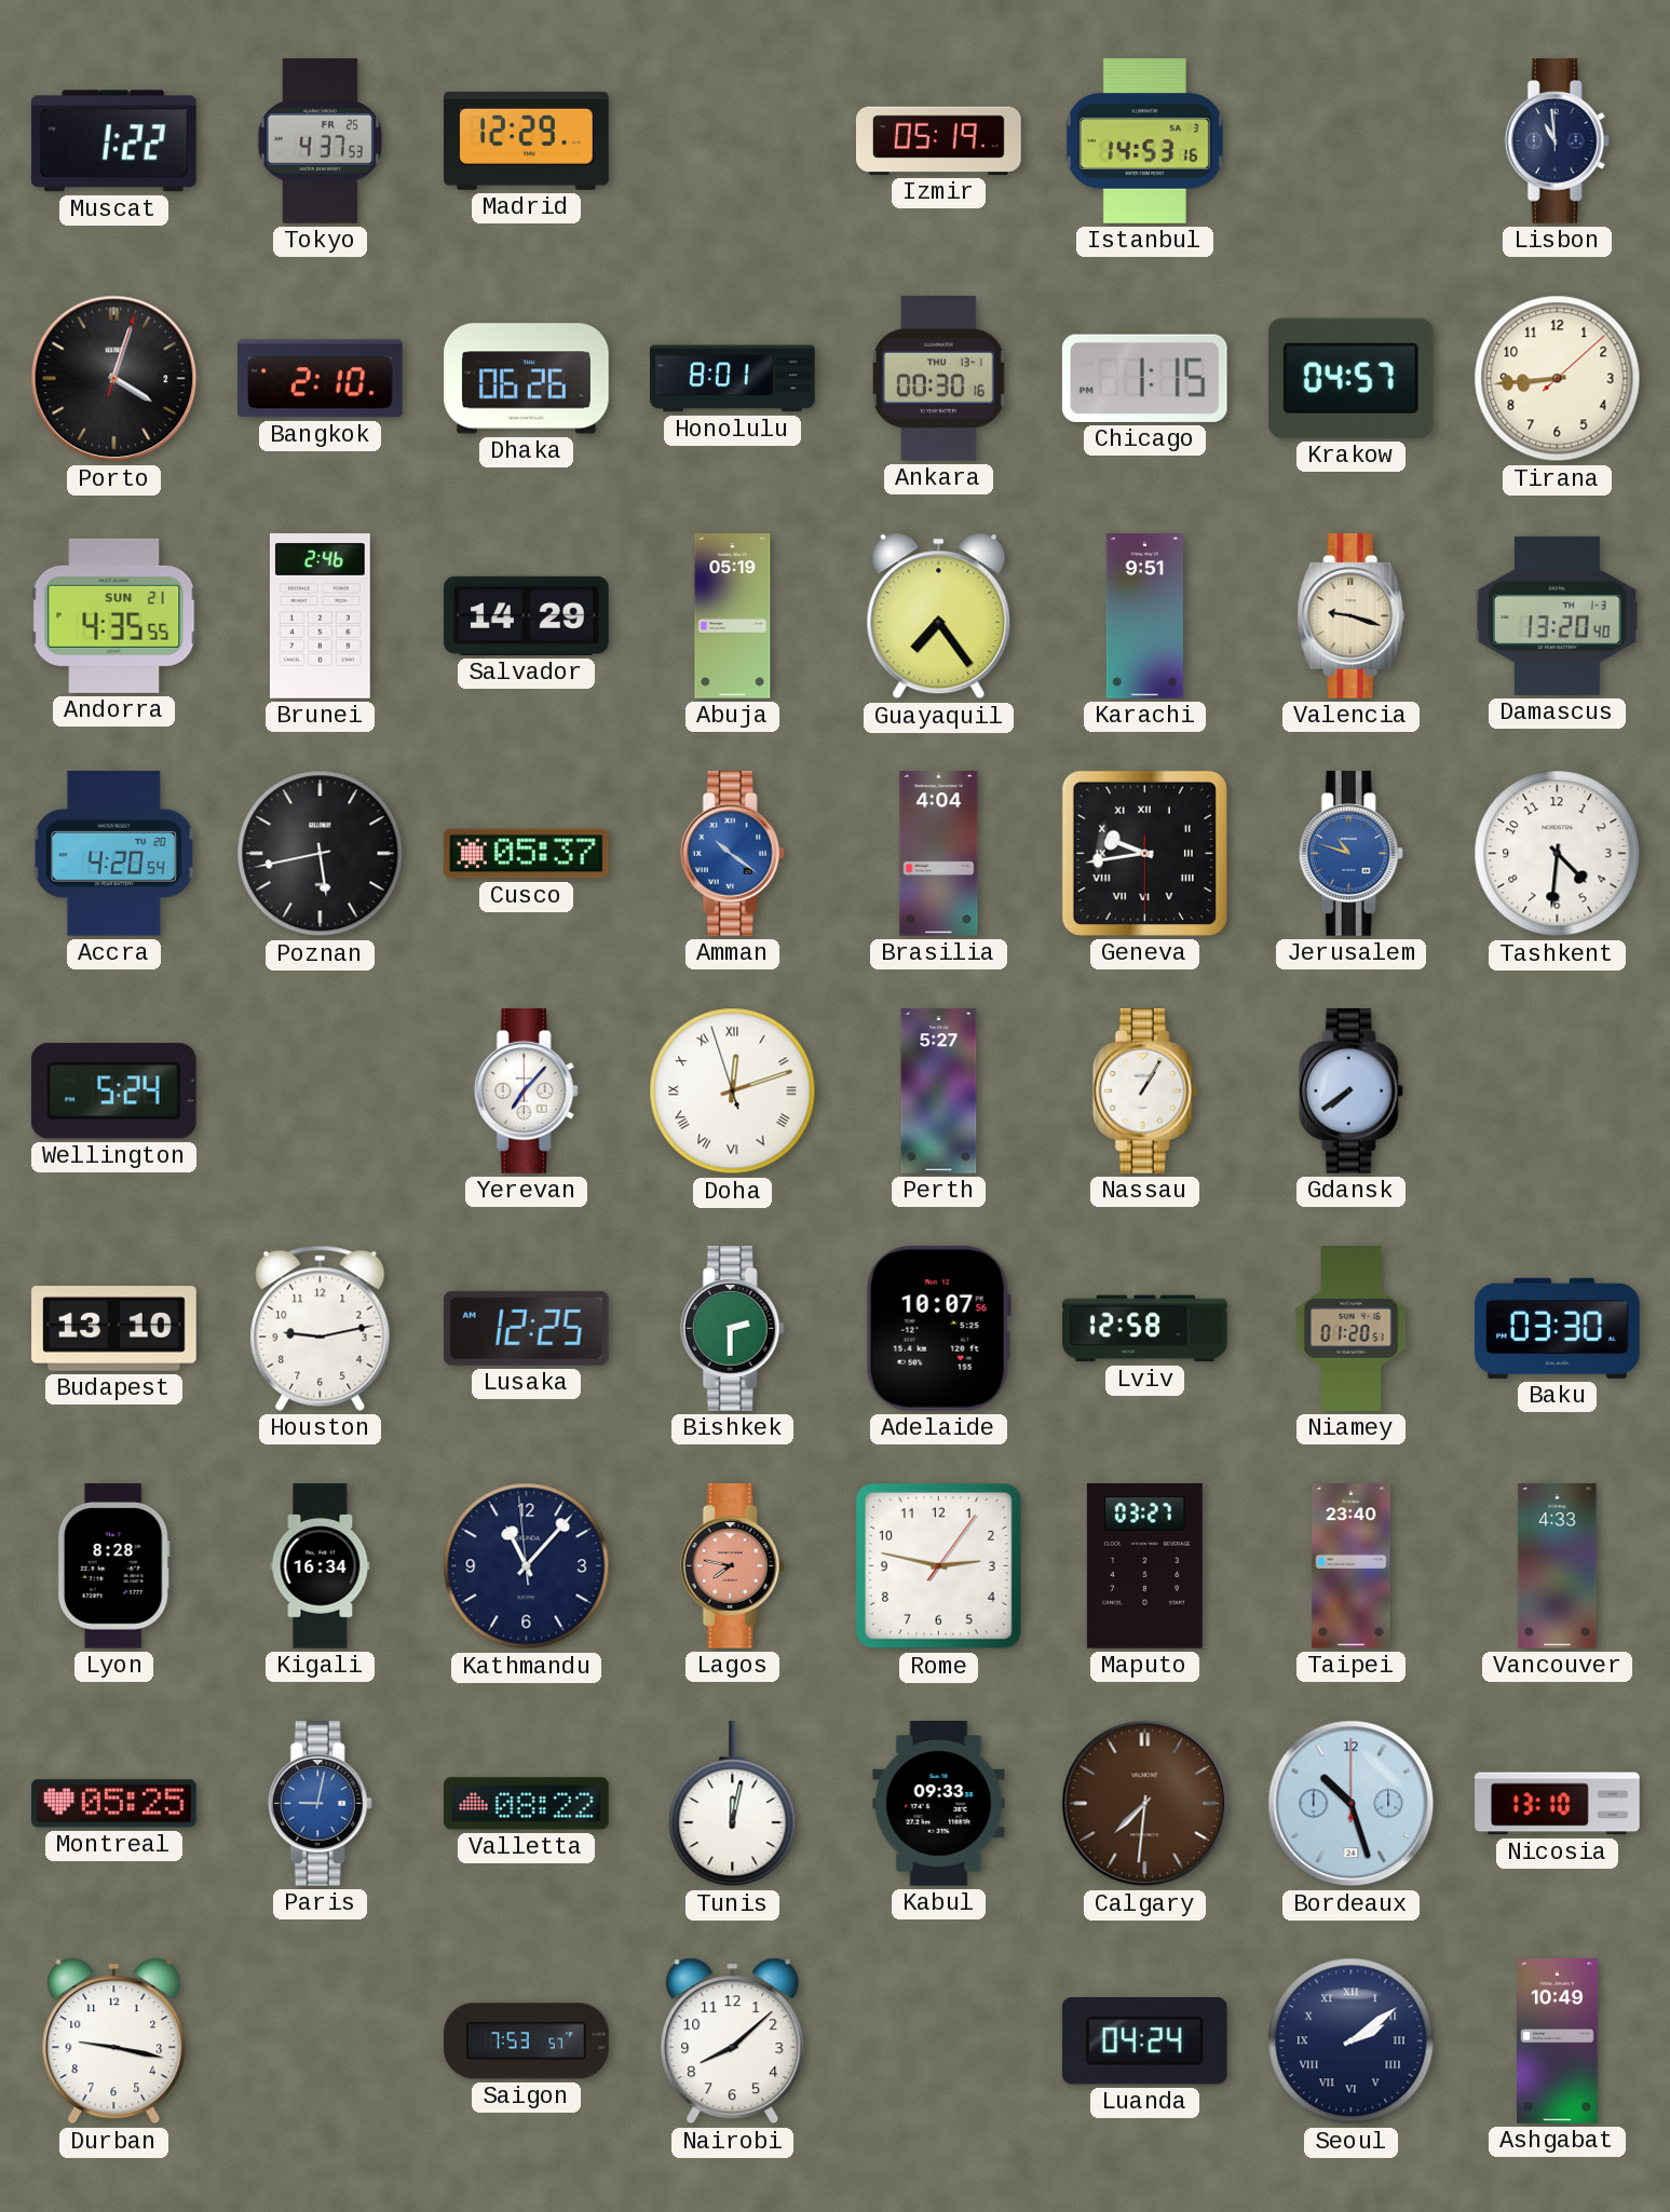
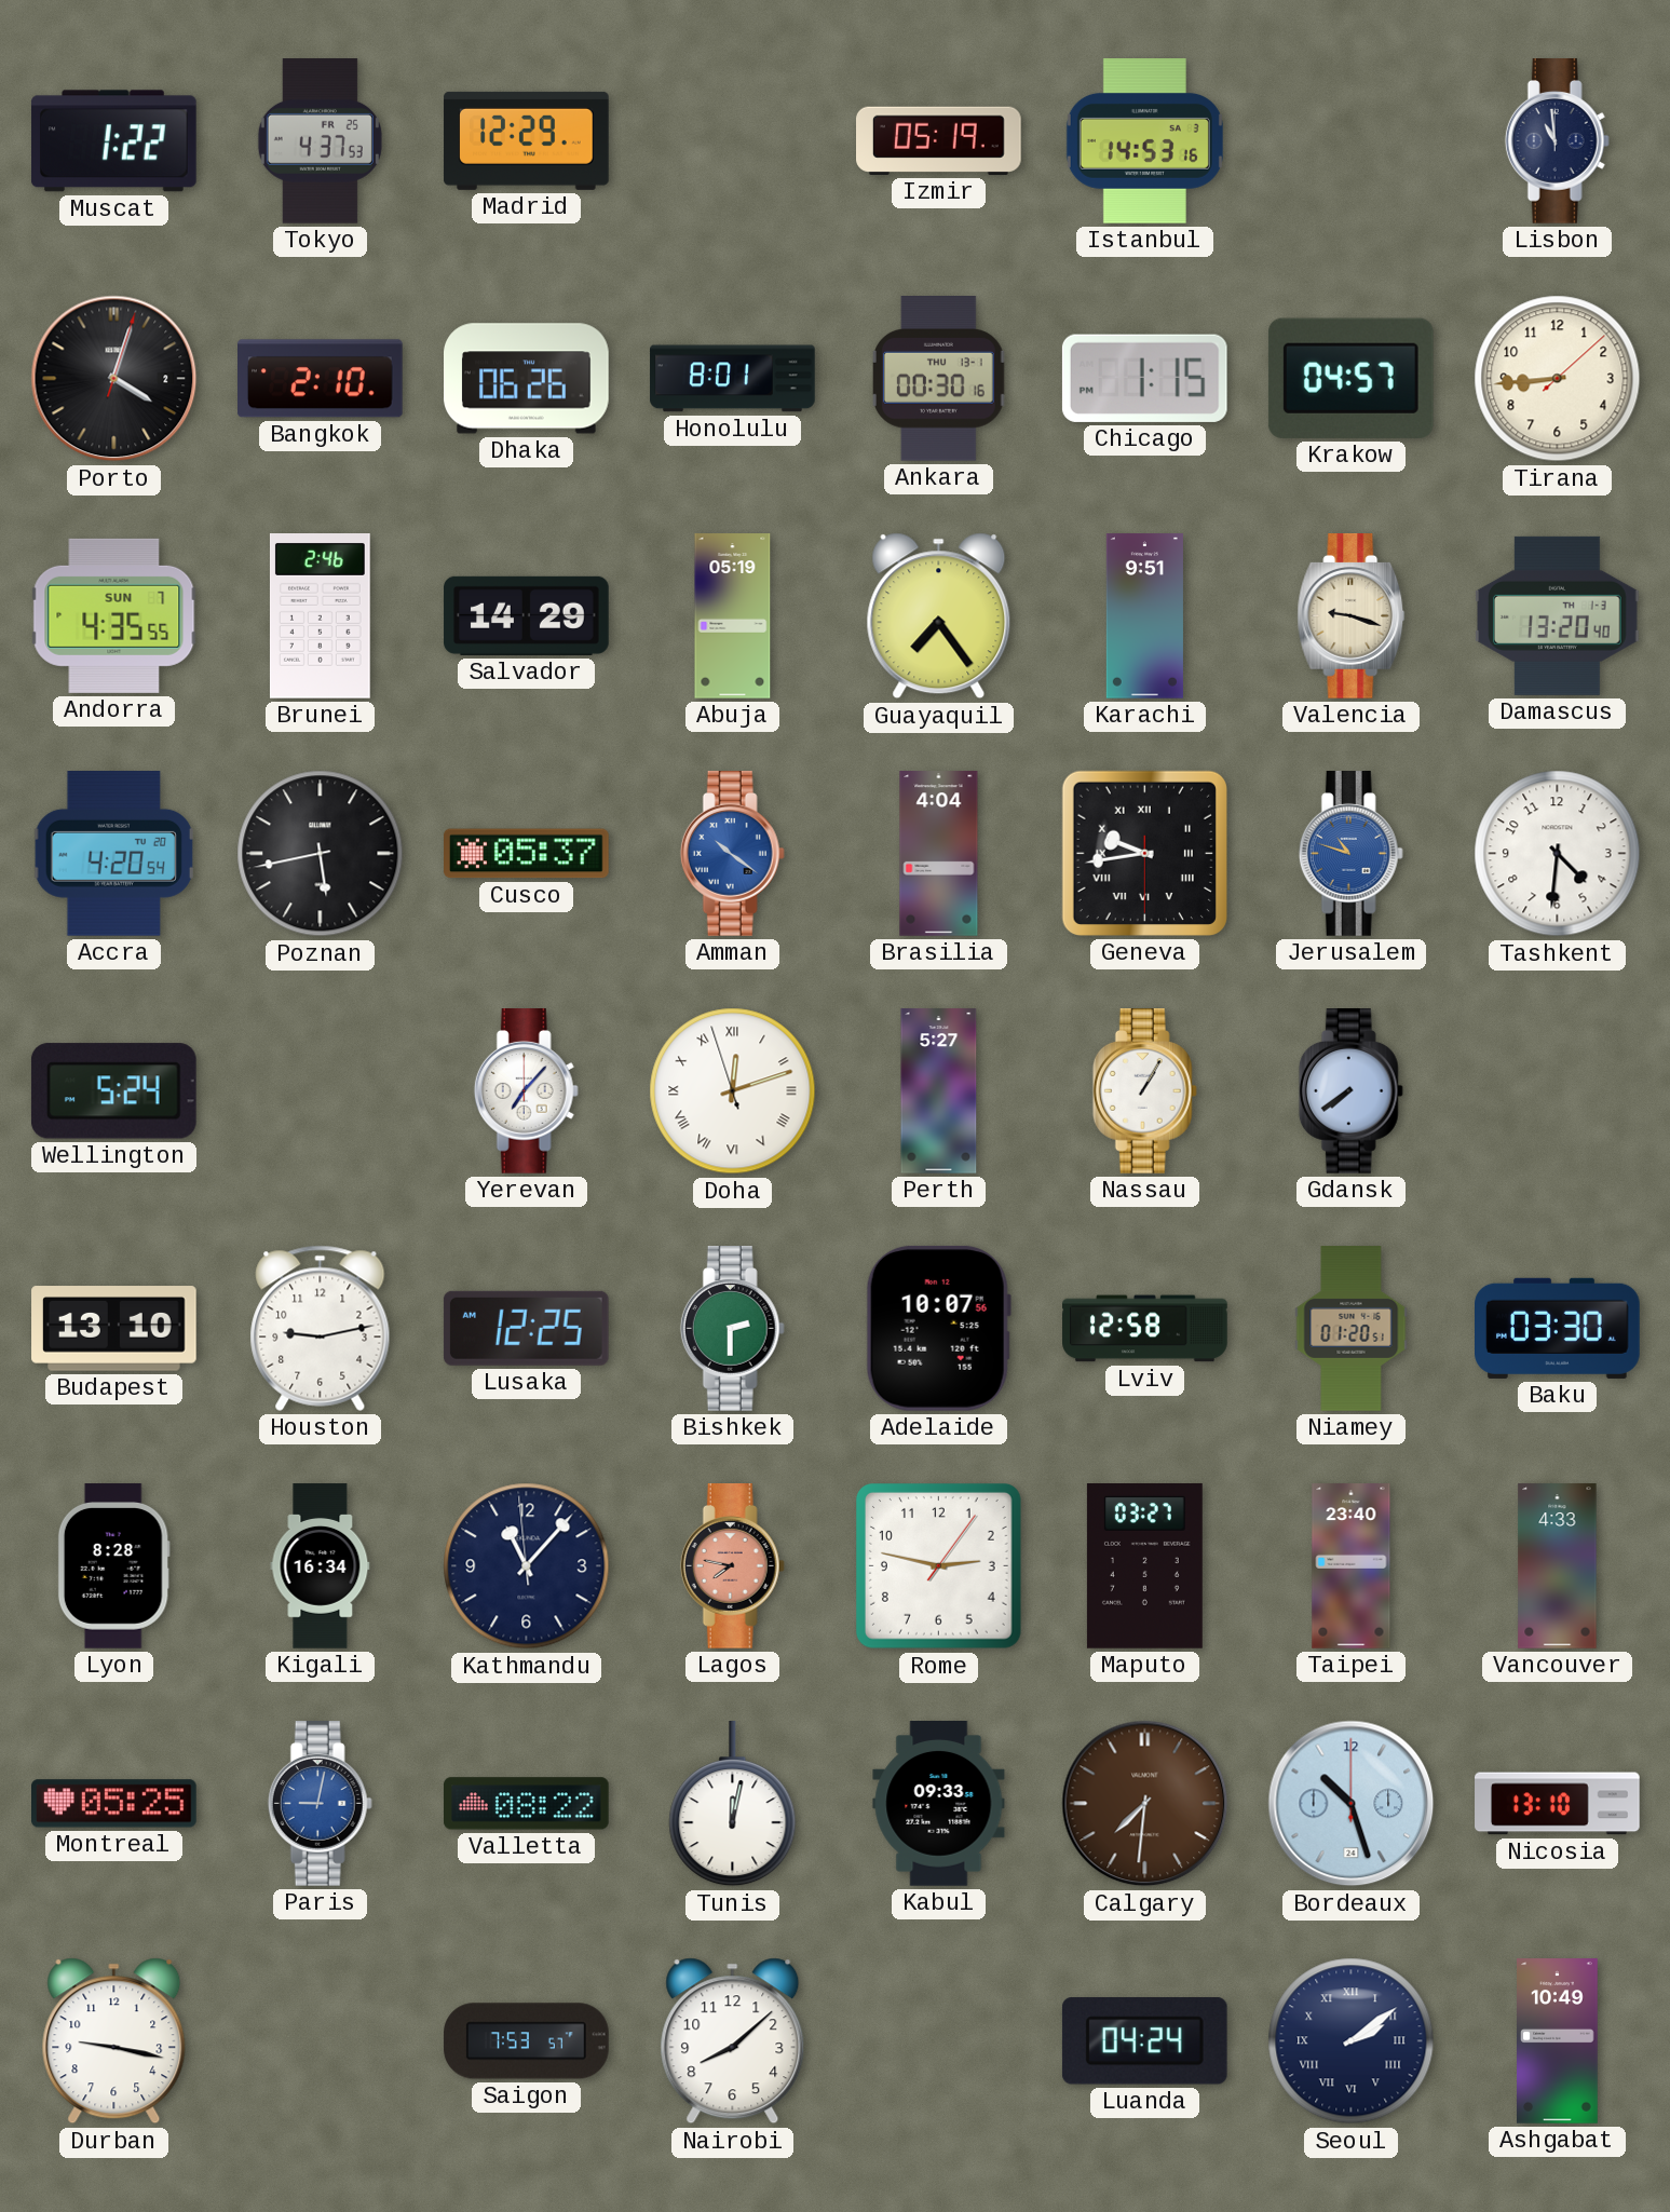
Andorra date: SUN 21 -> SUN 7 (114, 615)
